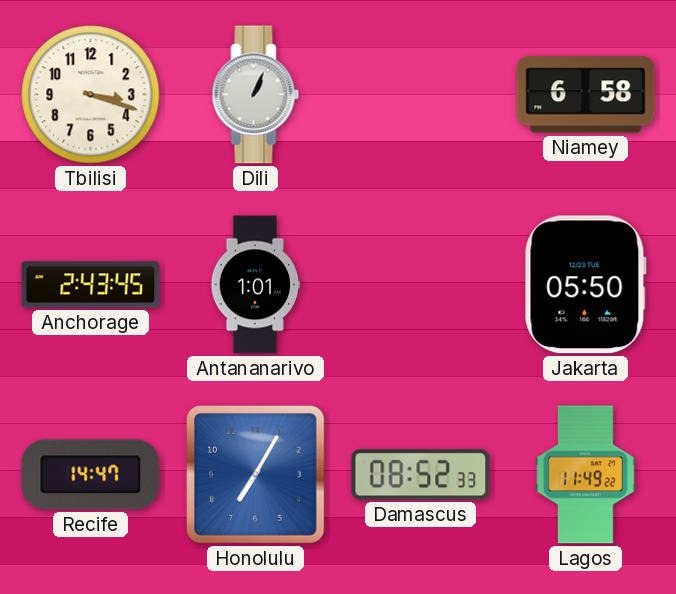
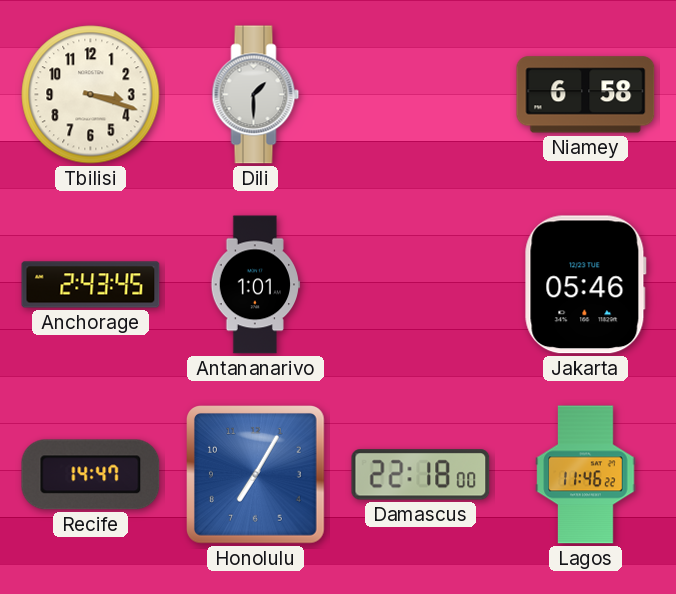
Dili: 1:04 -> 1:30 (256, 95)
Jakarta: 05:50 -> 05:46 (585, 285)
Damascus: 08:52 -> 22:18 (421, 475)
Lagos: 11:49 -> 11:46 (586, 475)
